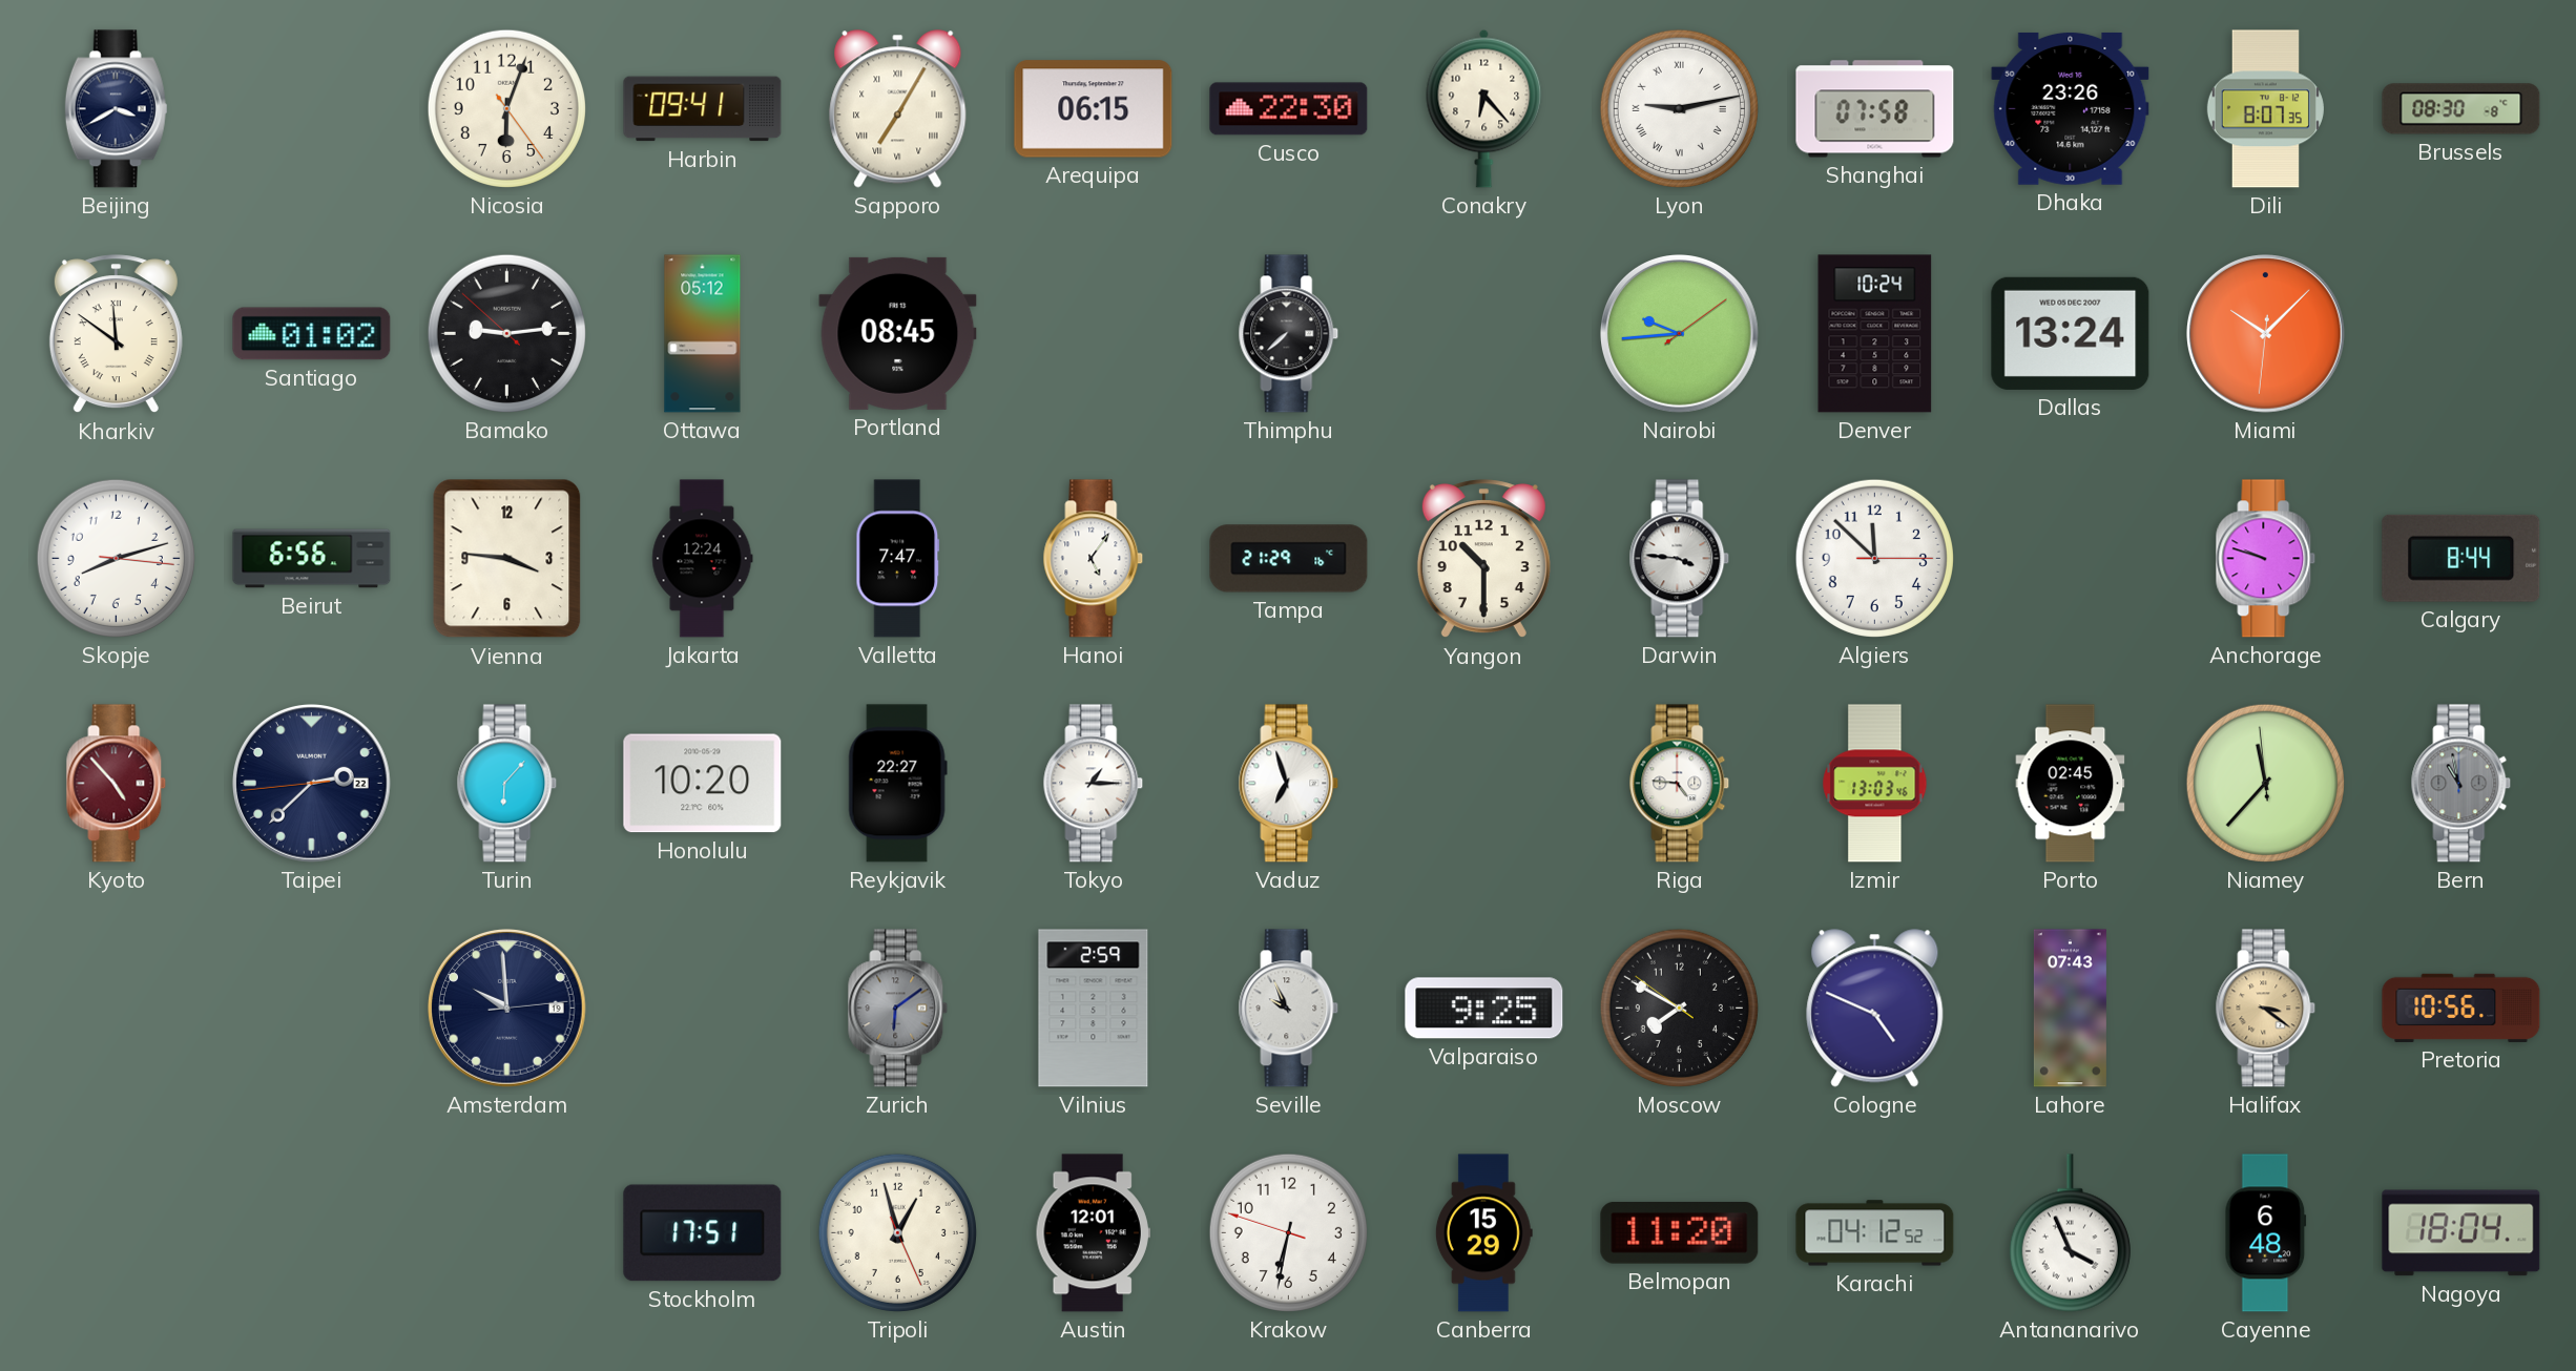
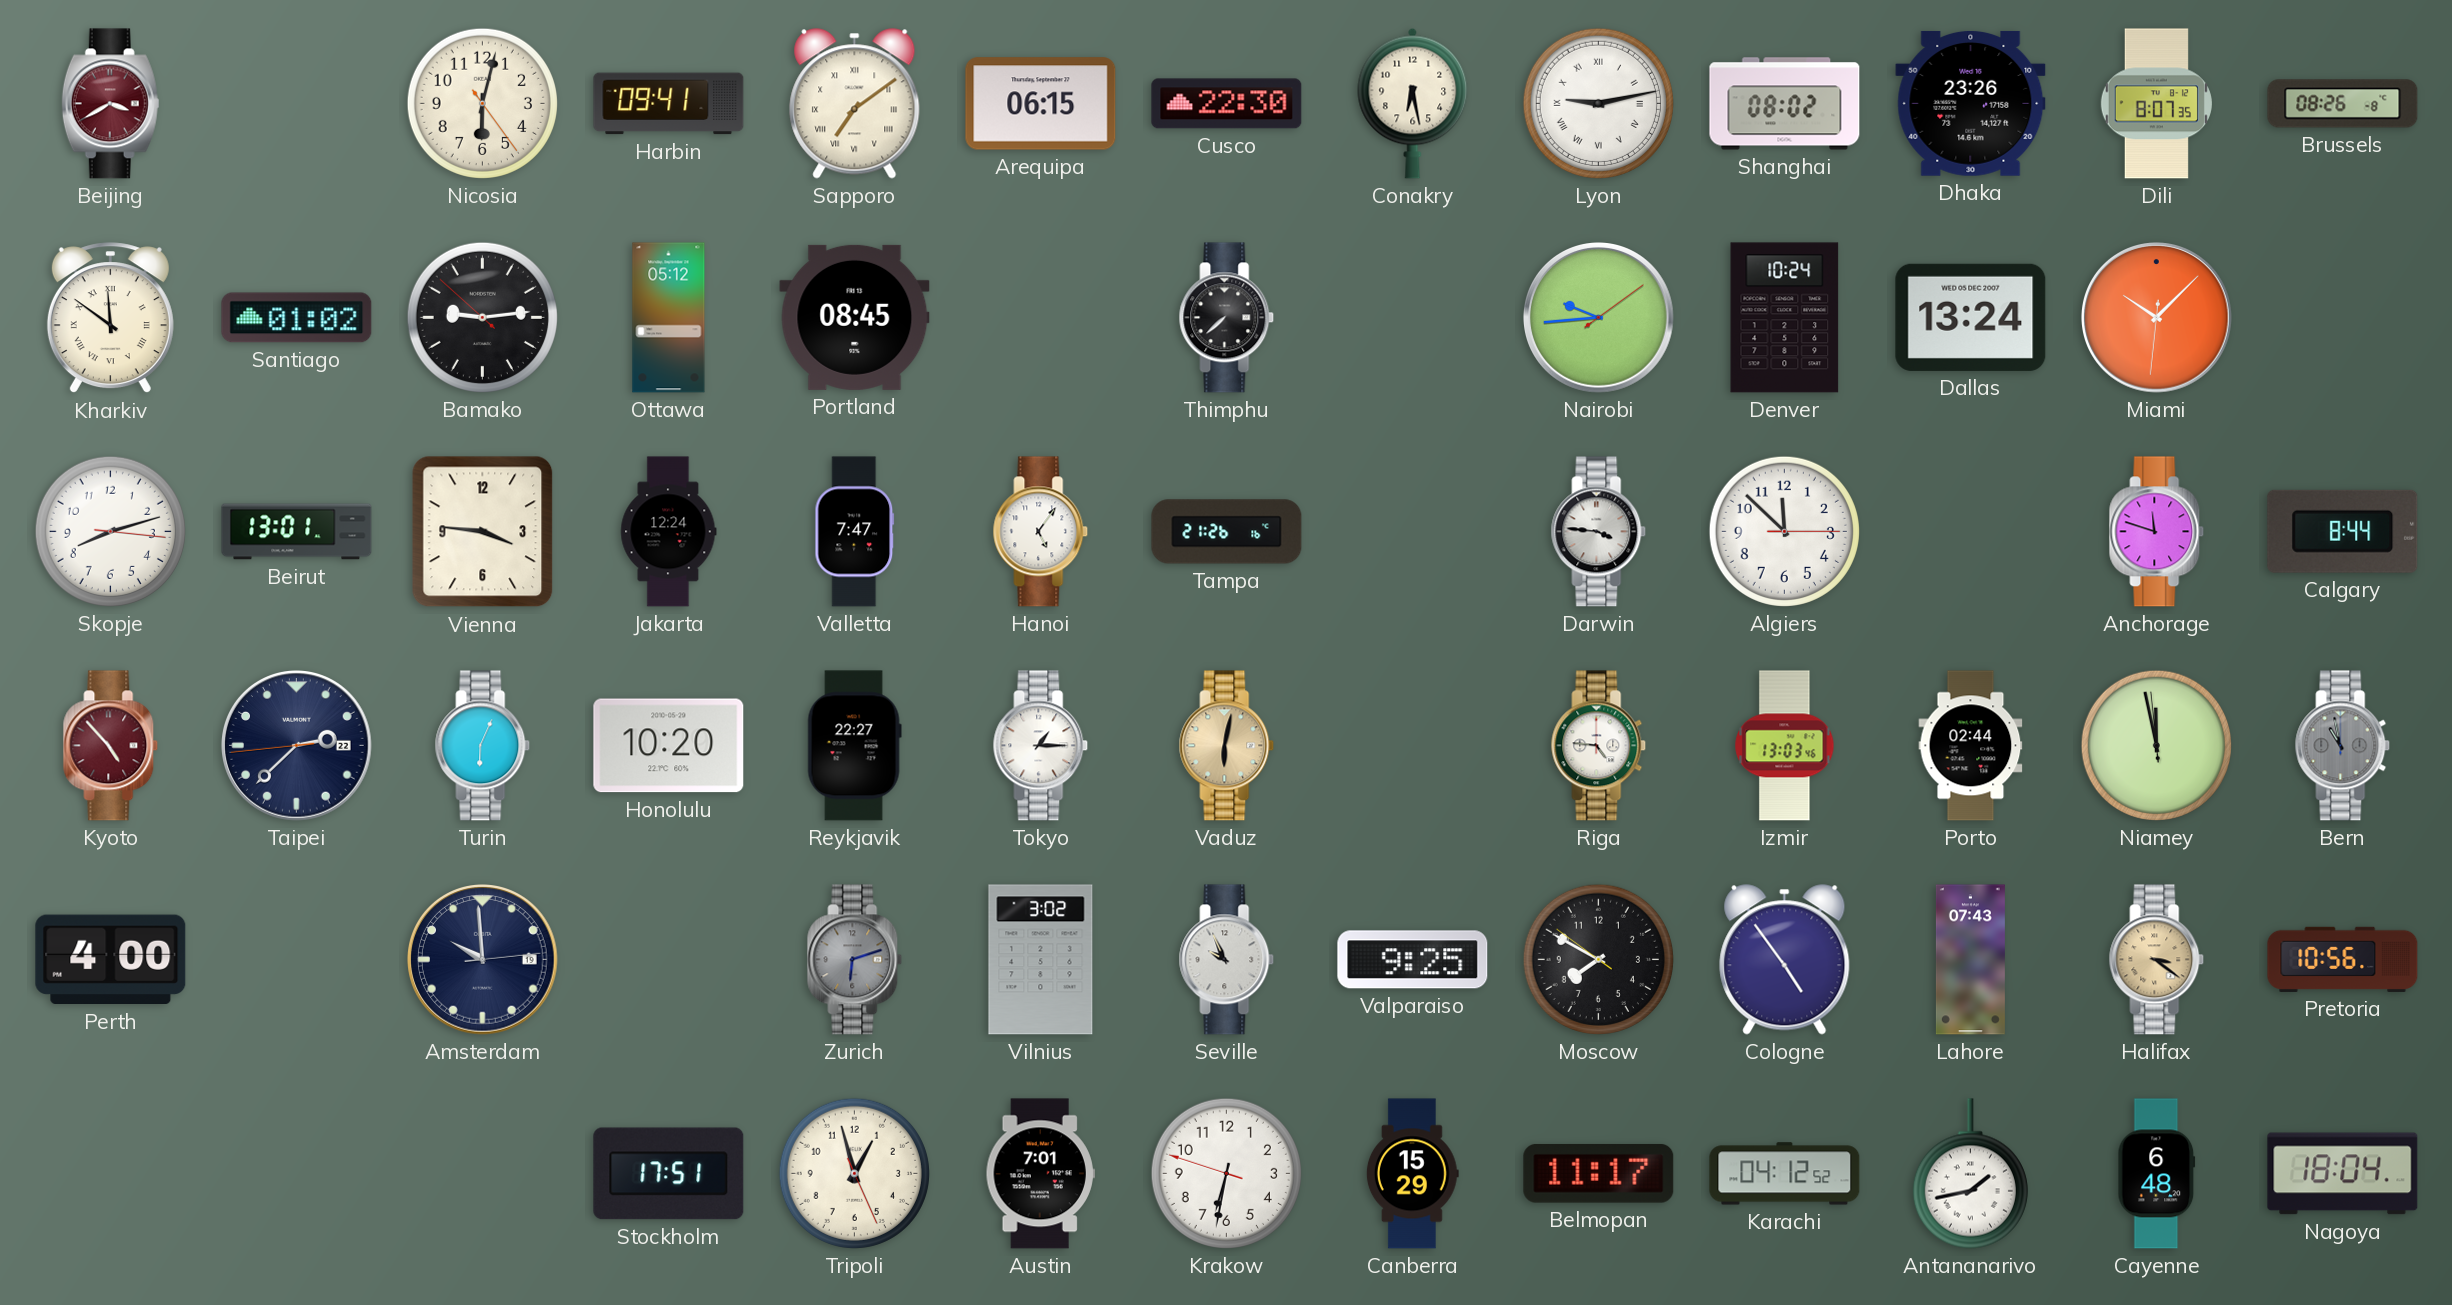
Beijing dial: navy -> burgundy (110, 104)
Nicosia: 6:03 -> 6:02 (482, 103)
Sapporo: 7:05 -> 7:09 (855, 104)
Conakry: 6:23 -> 6:28 (1413, 103)
Shanghai: 07:58 -> 08:02 (1785, 104)
Brussels: 08:30 -> 08:26 (2343, 104)
Beirut: 6:56 -> 13:01 (297, 532)
Tampa: 21:29 -> 21:26 (1227, 532)
Yangon: 10:30 -> none (1483, 559)
Anchorage: 9:48 -> 11:48 (2157, 532)
Turin: 6:07 -> 6:04 (483, 746)
Vaduz: 6:57 -> 6:02 (1227, 746)
Vaduz dial: white -> champagne (1227, 746)
Porto: 02:45 -> 02:44 (1971, 746)
Niamey: 11:36 -> 11:57 (2156, 745)
Perth: none -> 4:00 (111, 960)
Zurich: 6:09 -> 6:12 (855, 960)
Vilnius: 2:59 -> 3:02 (1041, 960)
Cologne: 4:49 -> 4:54 (1785, 960)
Austin: 12:01 -> 7:01 (1040, 1174)
Belmopan: 11:20 -> 11:17 (1599, 1174)
Antananarivo: 3:56 -> 1:43 (1970, 1174)
